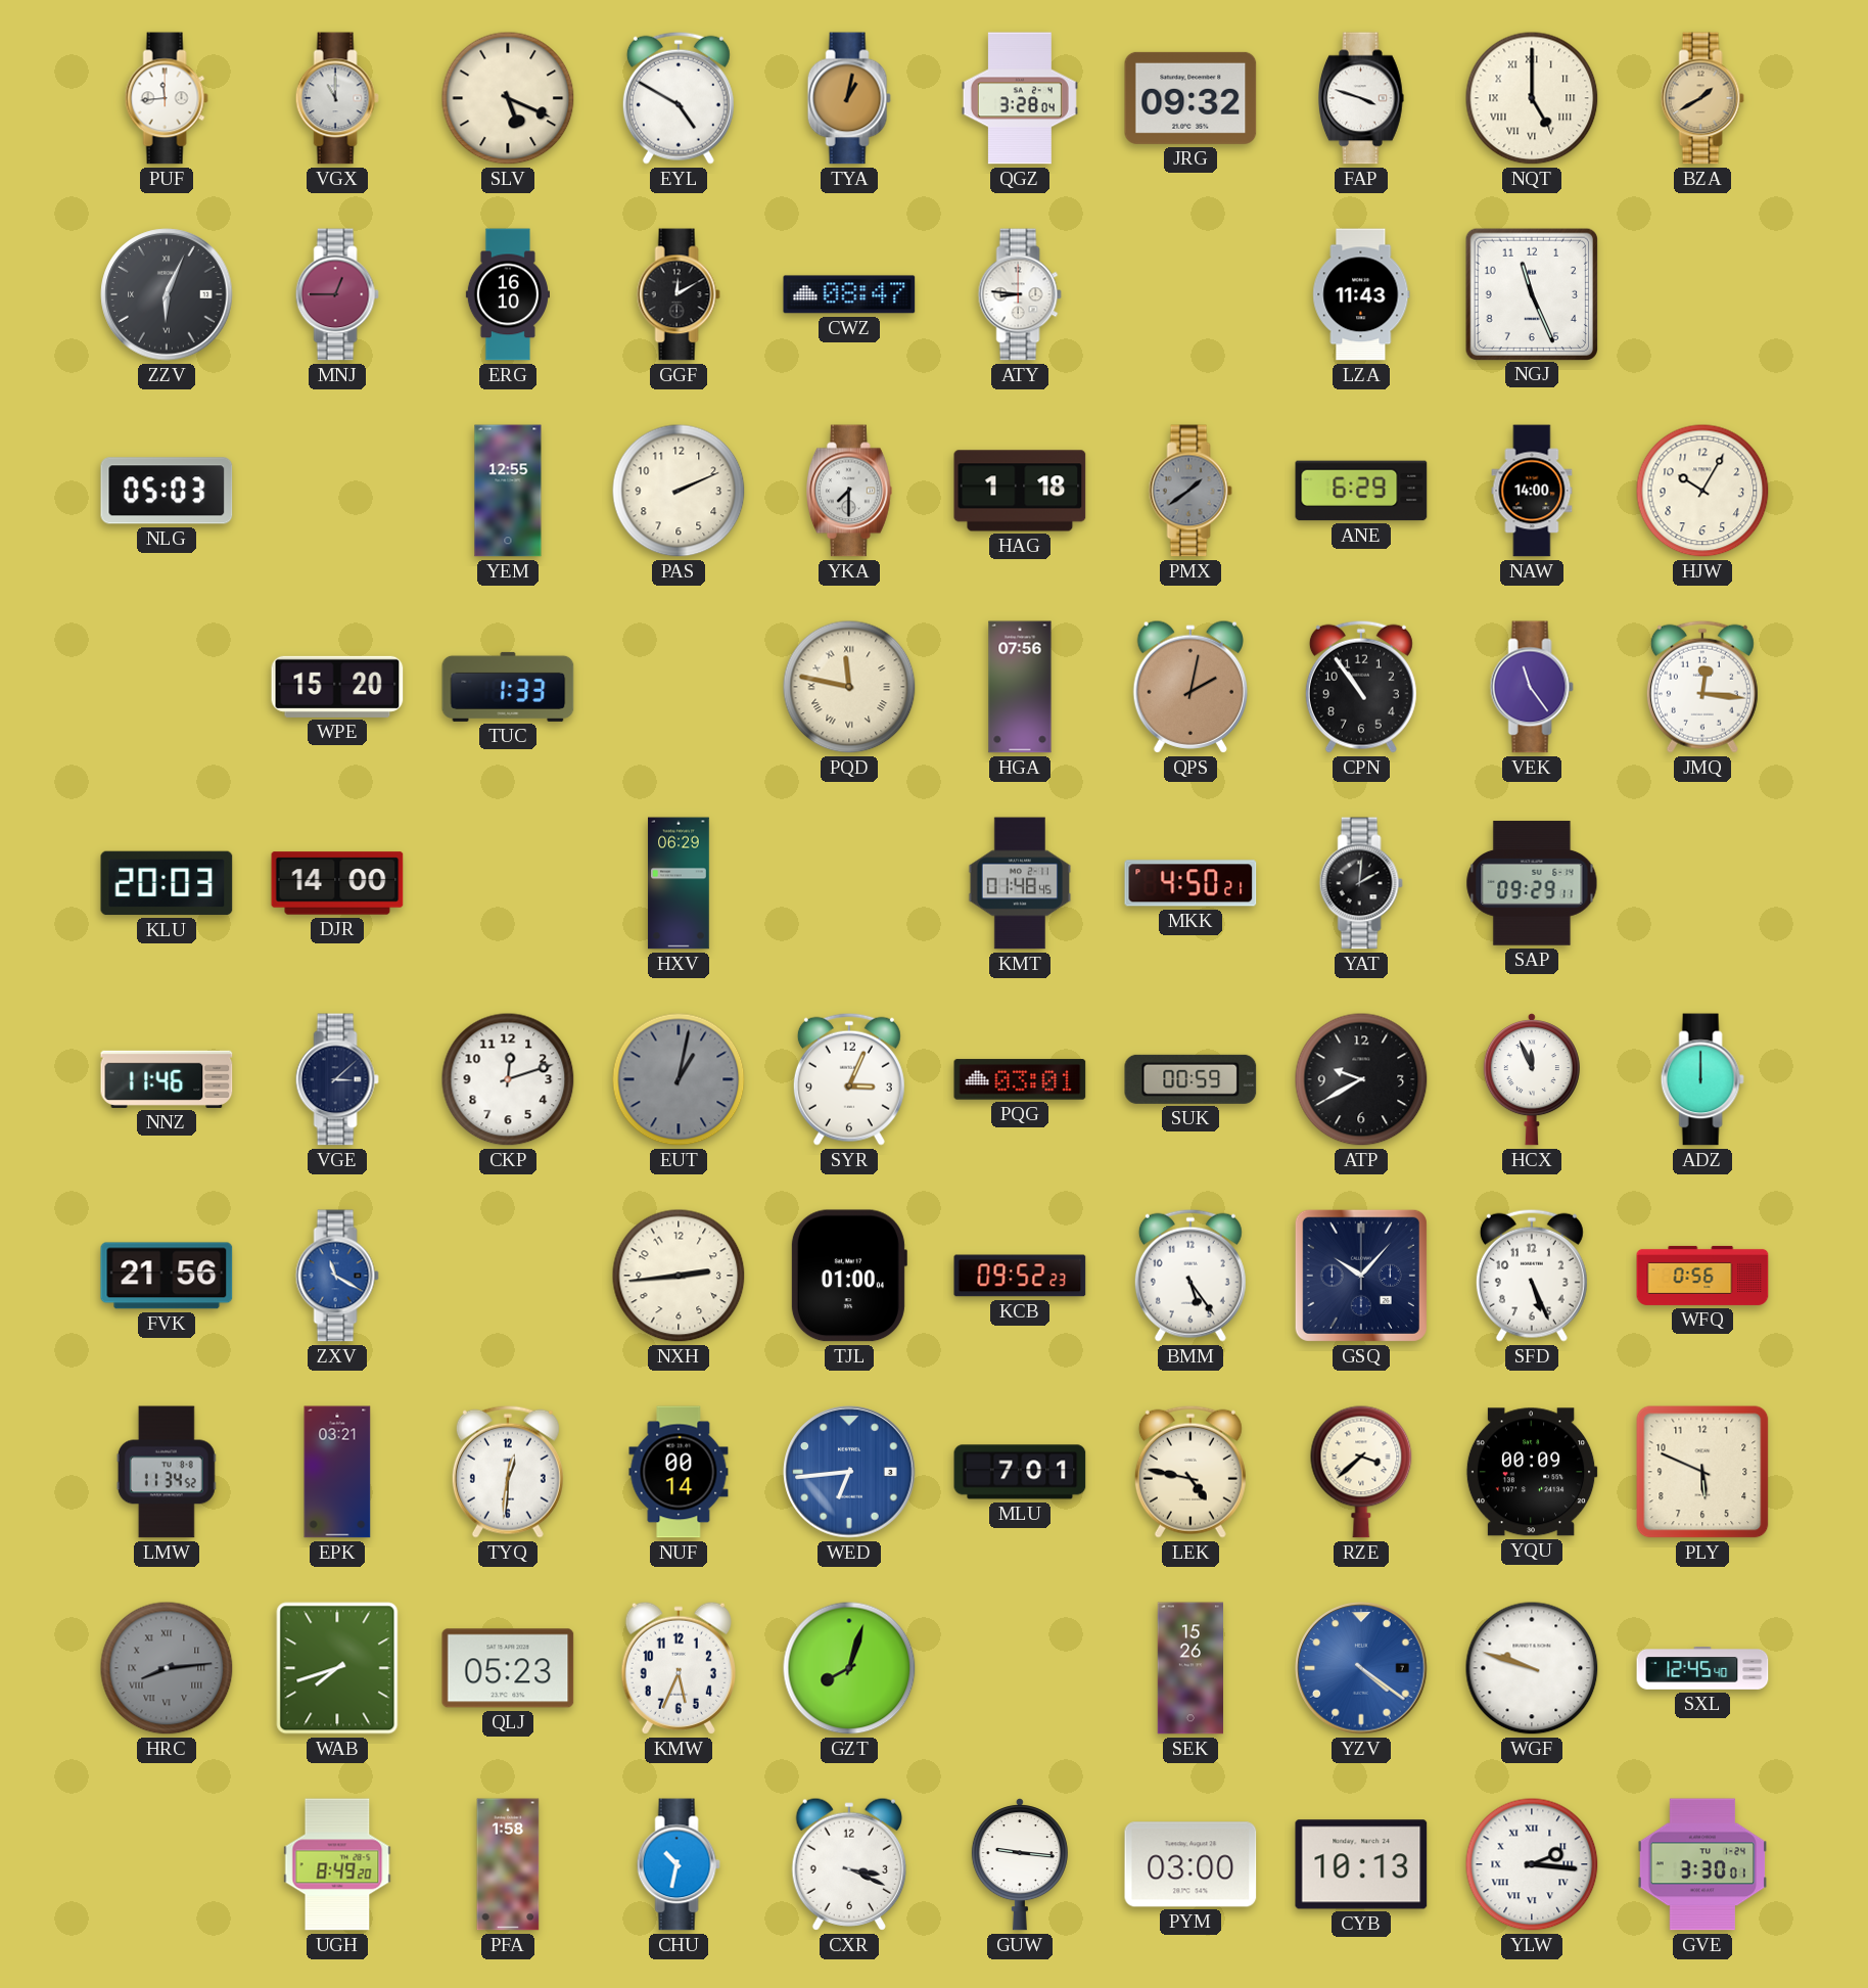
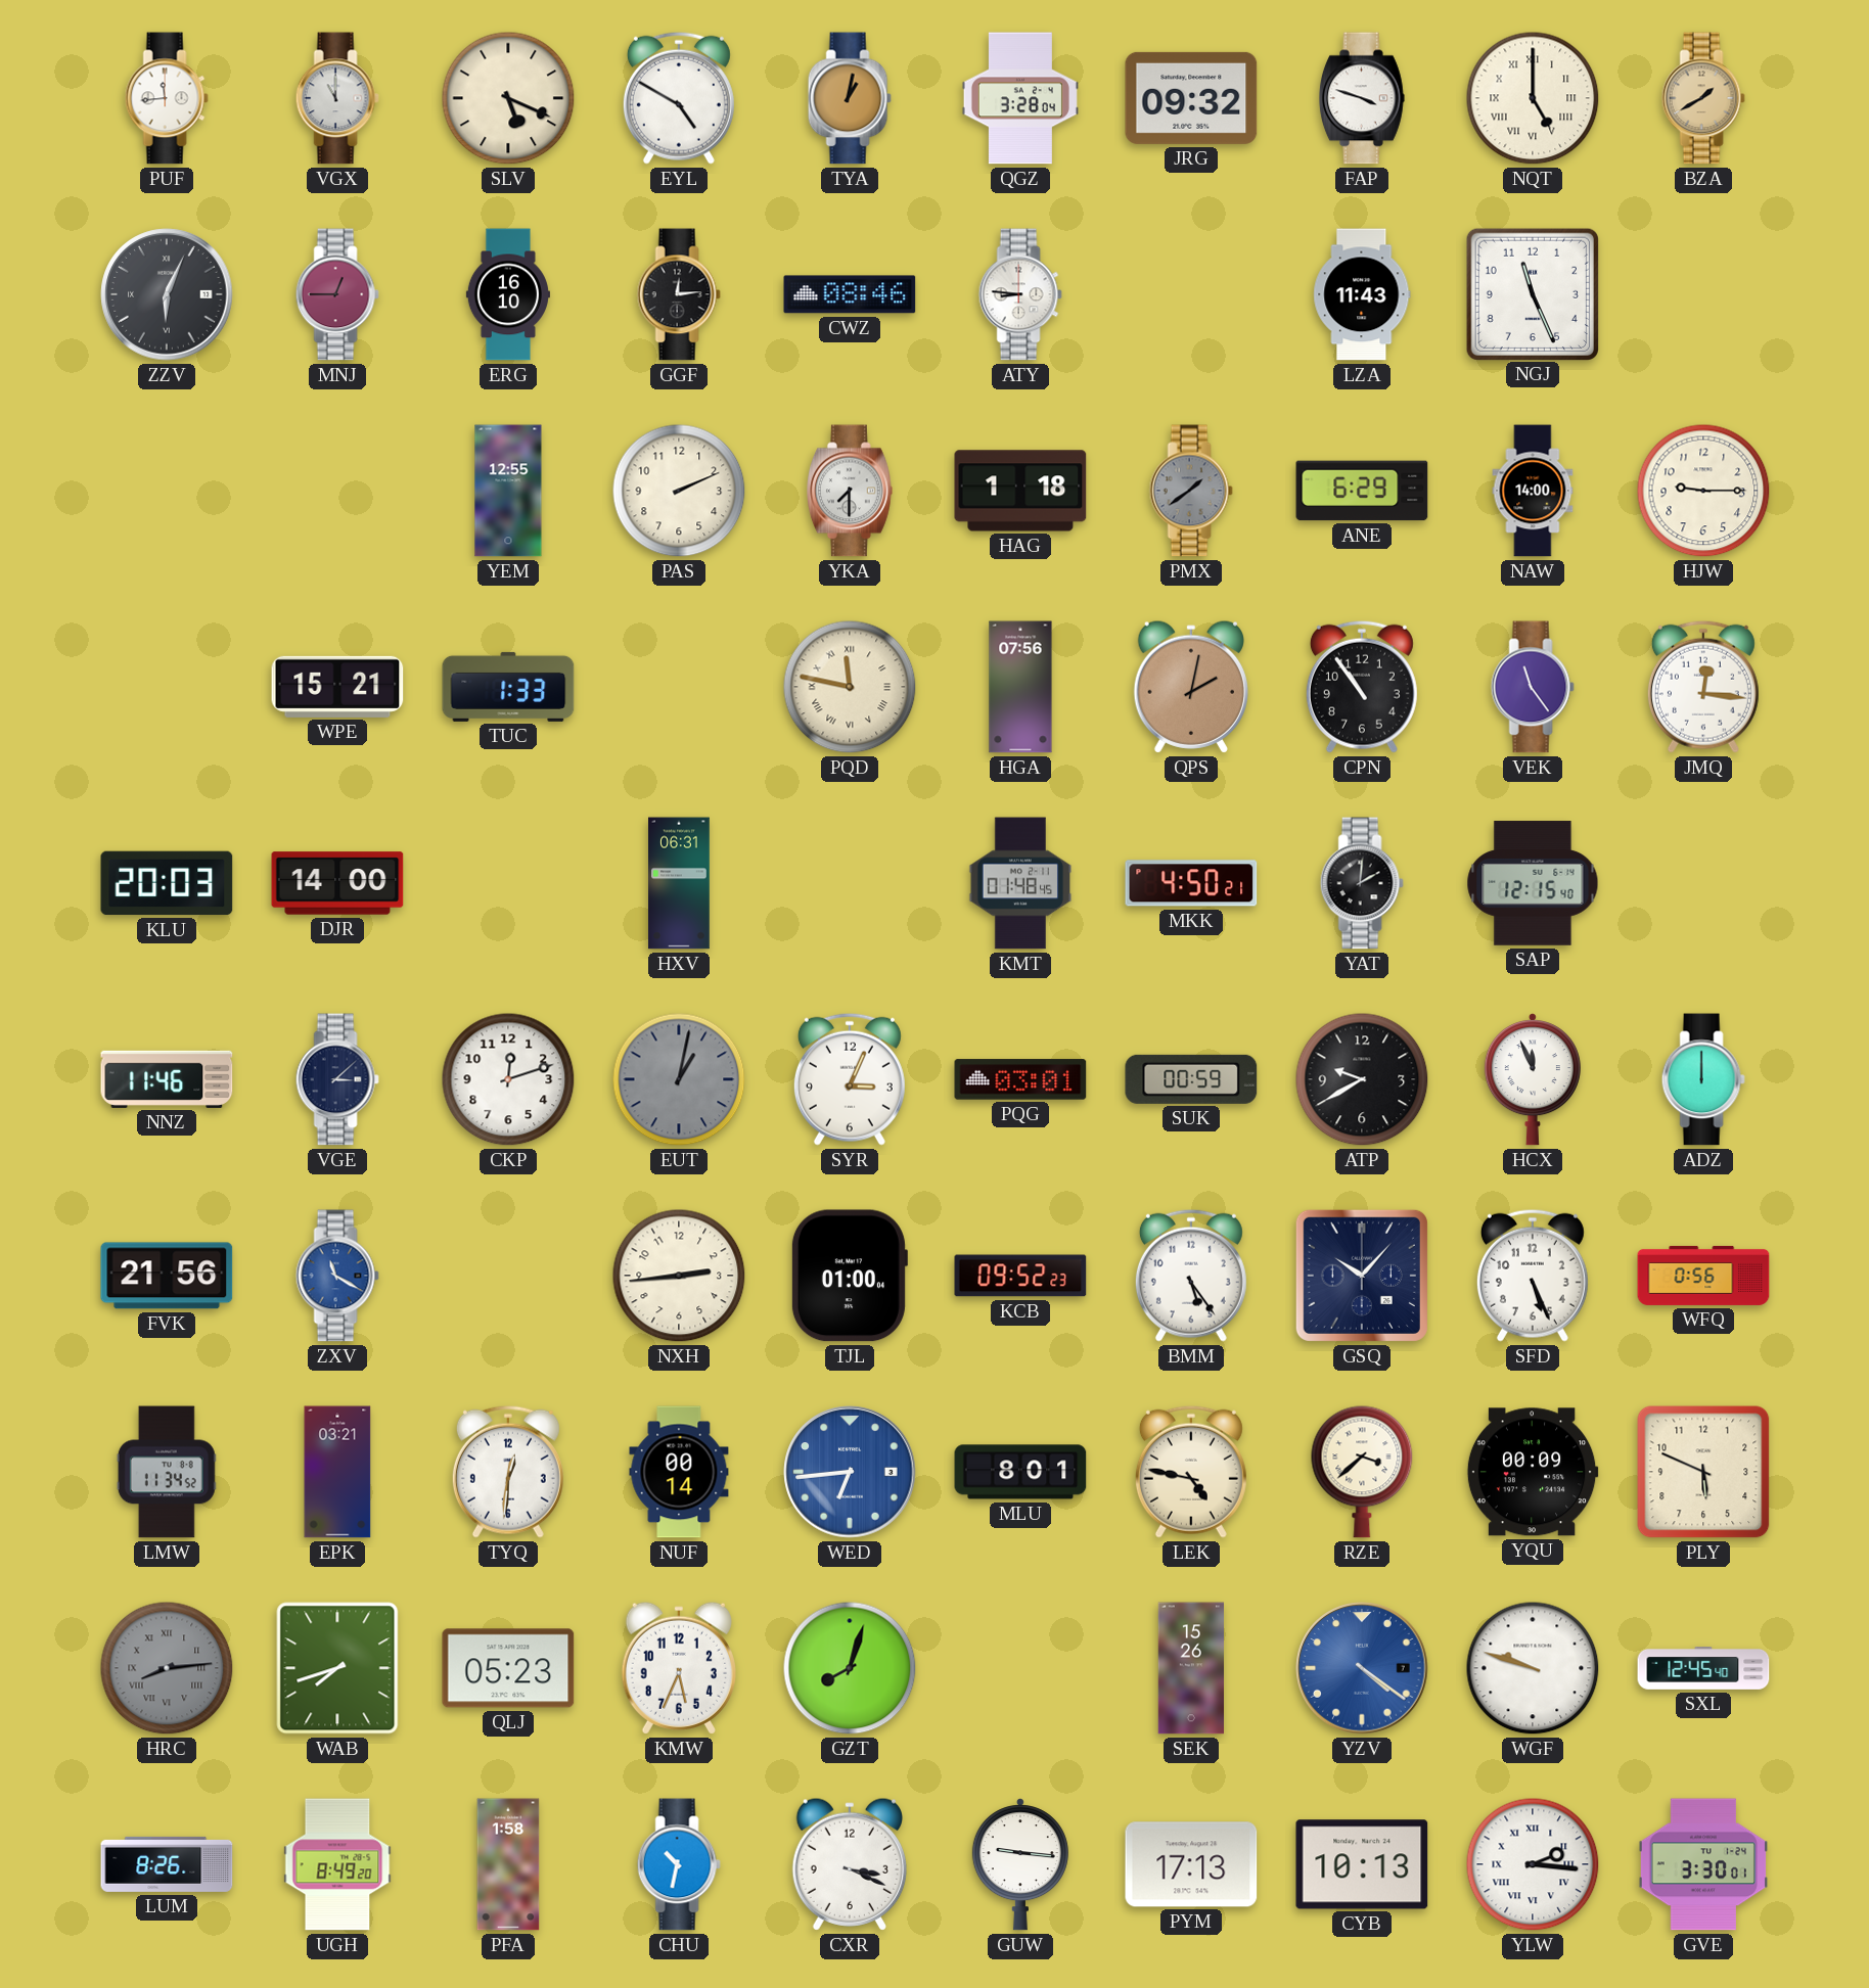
GGF: 12:10 -> 12:14 (679, 294)
CWZ: 08:47 -> 08:46 (850, 294)
NLG: 05:03 -> none (167, 491)
HJW: 10:05 -> 9:15 (1703, 491)
WPE: 15:20 -> 15:21 (337, 687)
HXV: 06:29 -> 06:31 (679, 883)
SAP: 09:29 -> 12:15 (1533, 883)
MLU: 7:01 -> 8:01 (1020, 1472)
LUM: none -> 8:26 (167, 1864)
PYM: 03:00 -> 17:13 (1191, 1864)
